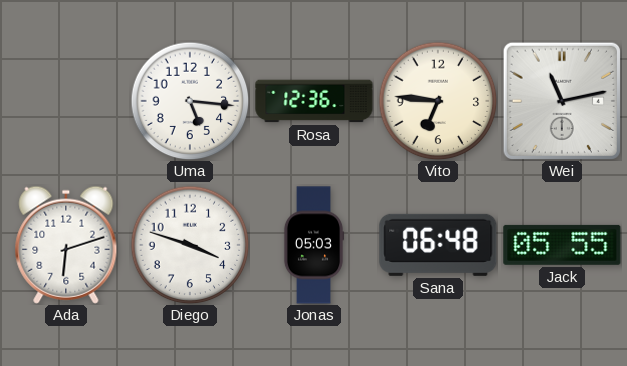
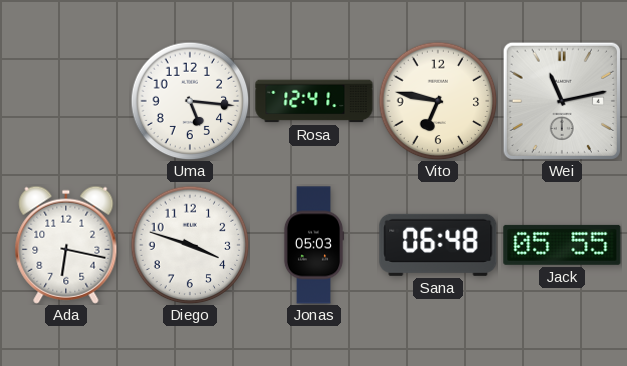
Rosa: 12:36 -> 12:41 (314, 101)
Vito: 6:46 -> 6:47 (438, 101)
Ada: 6:12 -> 6:17 (66, 245)
